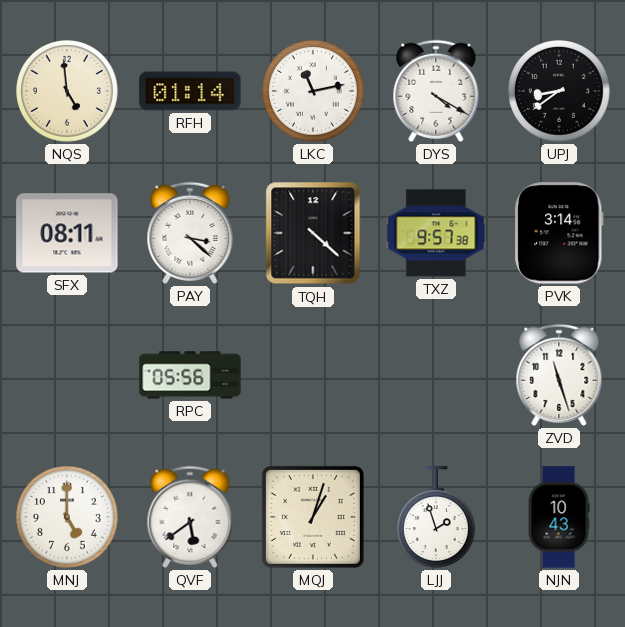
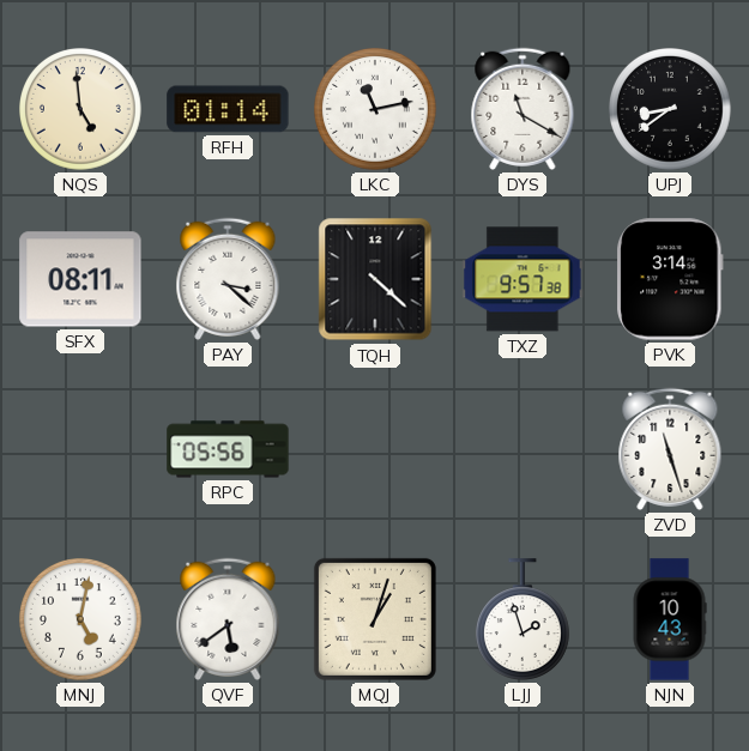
DYS: 4:20 -> 11:20 (523, 109)
MNJ: 5:00 -> 5:02 (81, 620)
